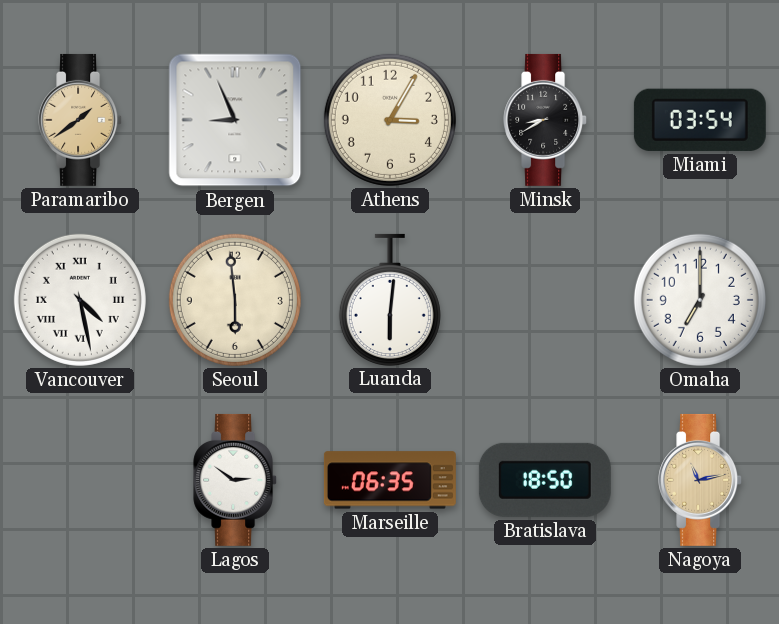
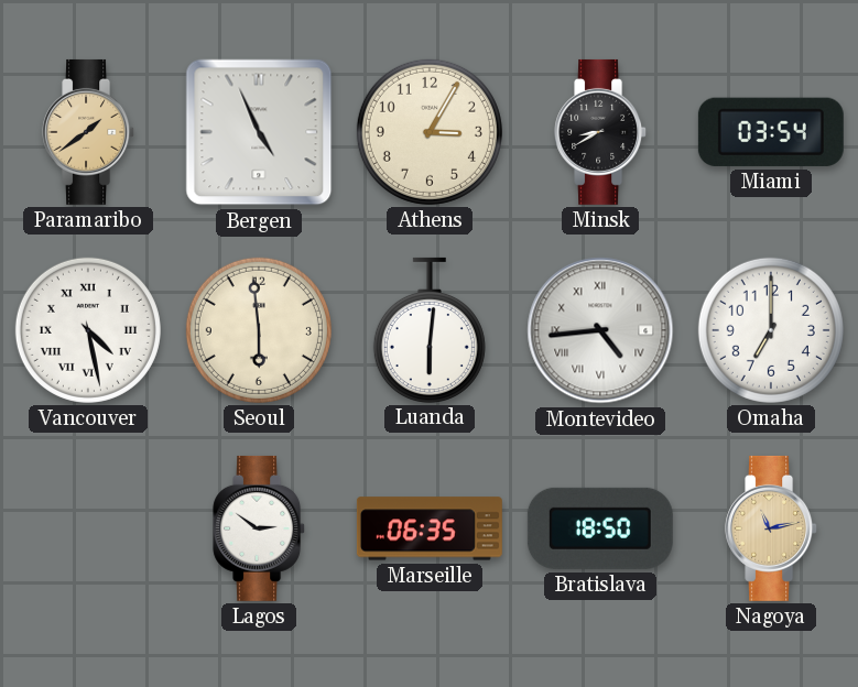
Bergen: 8:56 -> 4:56 (259, 132)
Montevideo: none -> 4:44 (600, 330)
